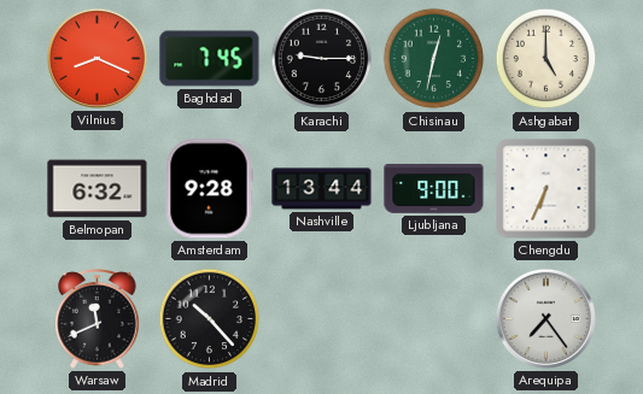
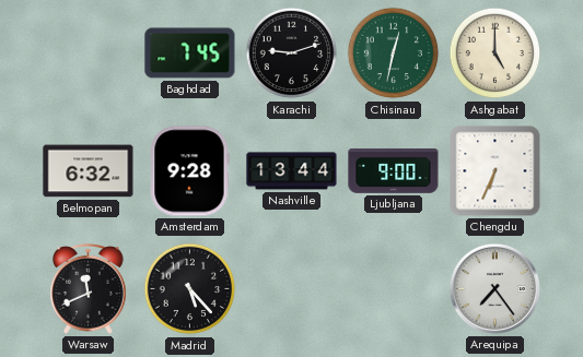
Vilnius: 8:19 -> none (97, 58)
Karachi: 9:15 -> 9:12 (292, 53)
Madrid: 10:23 -> 5:23 (190, 289)
